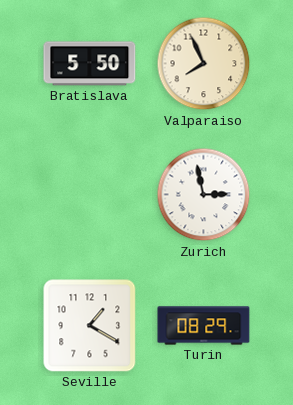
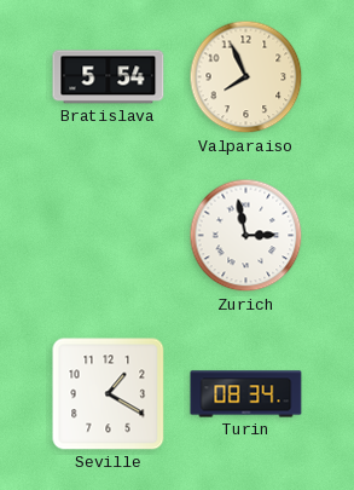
Bratislava: 5:50 -> 5:54 (109, 77)
Turin: 08:29 -> 08:34 (246, 394)
